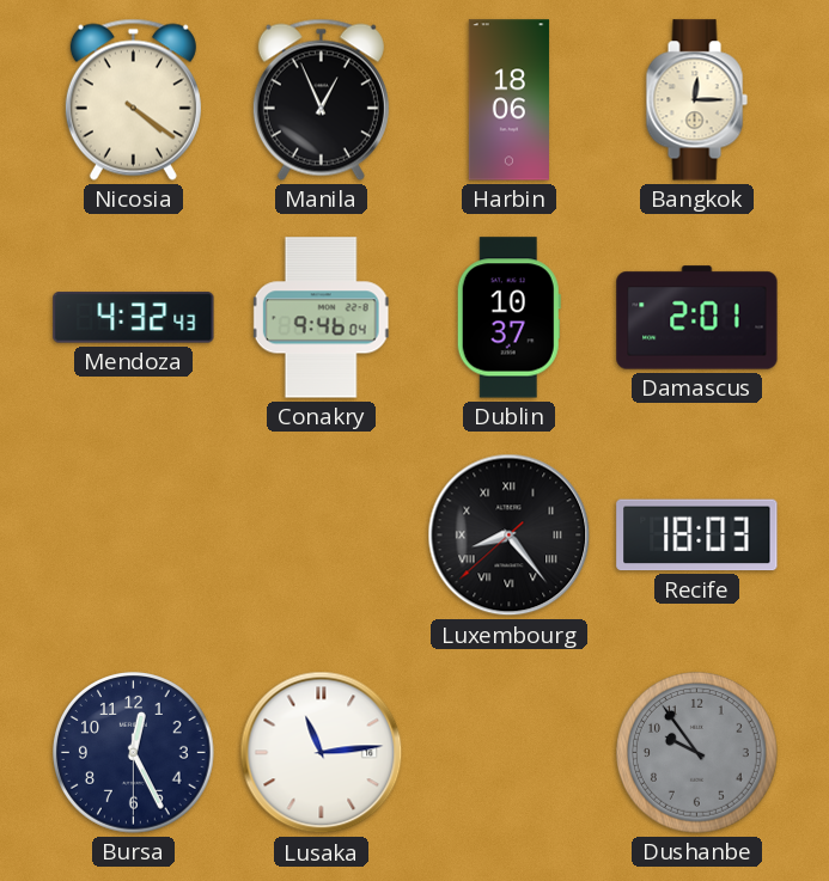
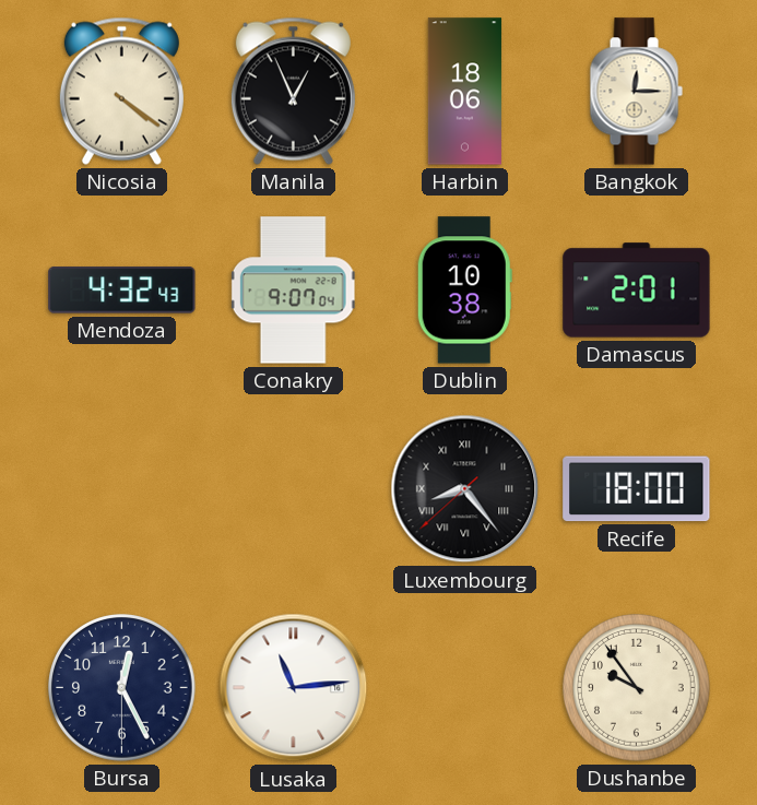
Conakry: 9:46 -> 9:07 (293, 291)
Dublin: 10:37 -> 10:38 (464, 291)
Recife: 18:03 -> 18:00 (637, 489)
Dushanbe dial: grey -> cream (637, 688)
